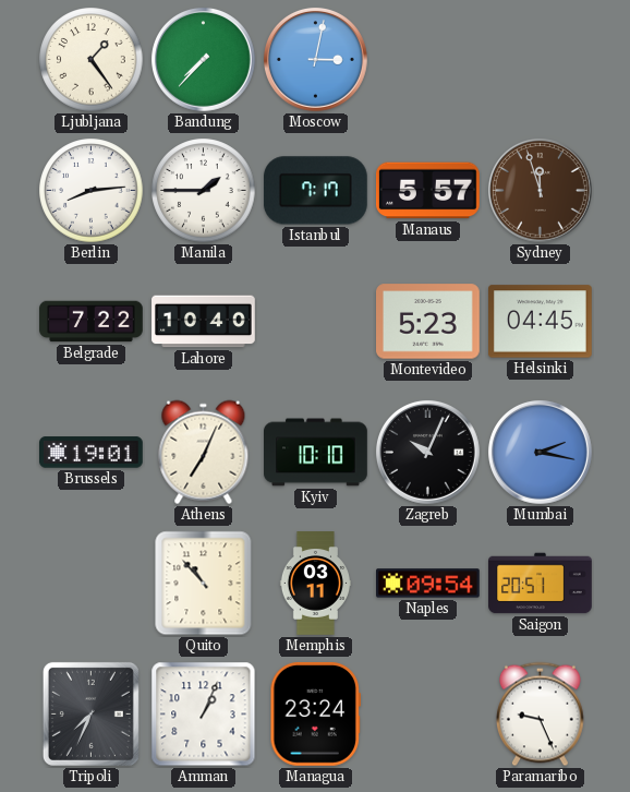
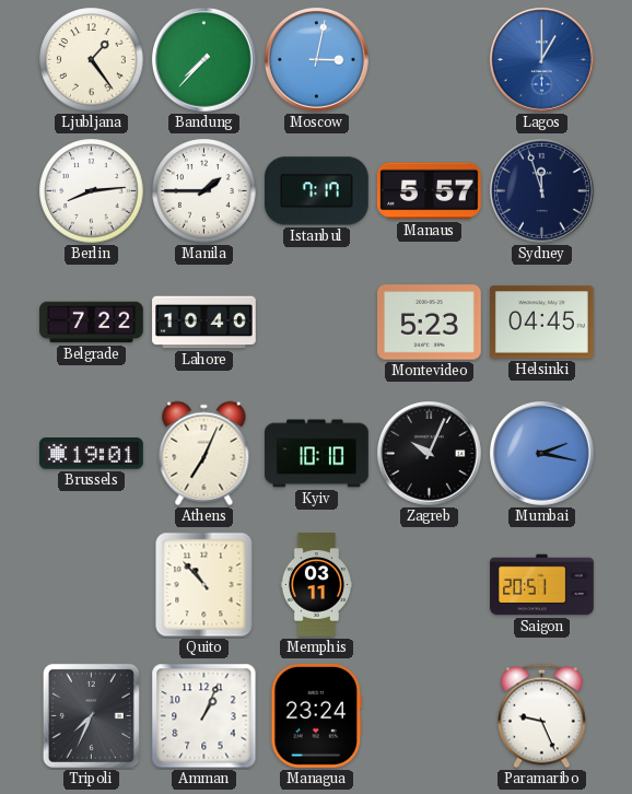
Lagos: none -> 1:00 (541, 59)
Sydney dial: brown -> navy (541, 190)
Naples: 09:54 -> none (428, 584)
